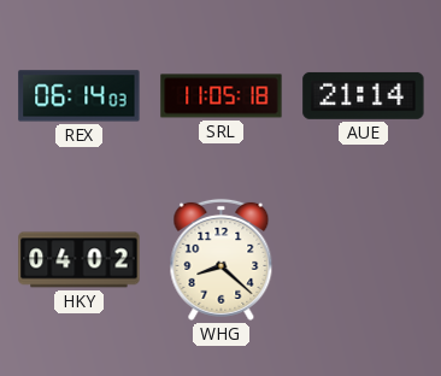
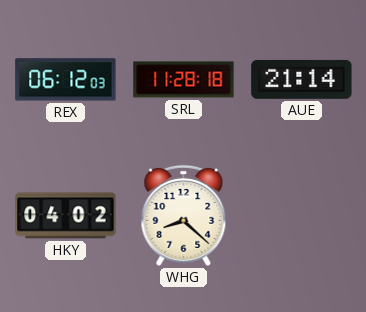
REX: 06:14 -> 06:12 (66, 80)
SRL: 11:05 -> 11:28 (184, 80)
